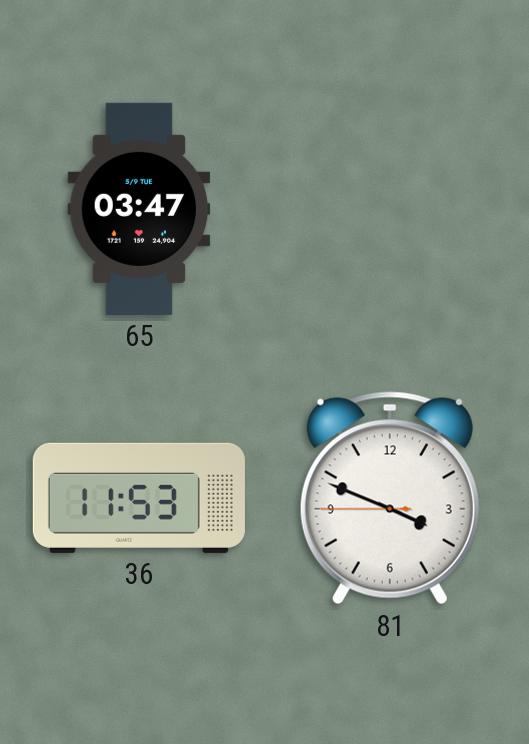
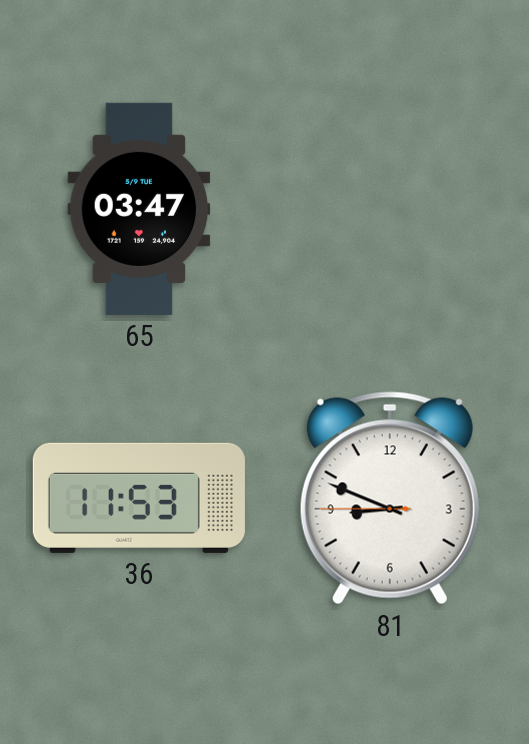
81: 3:48 -> 8:48 (390, 498)
